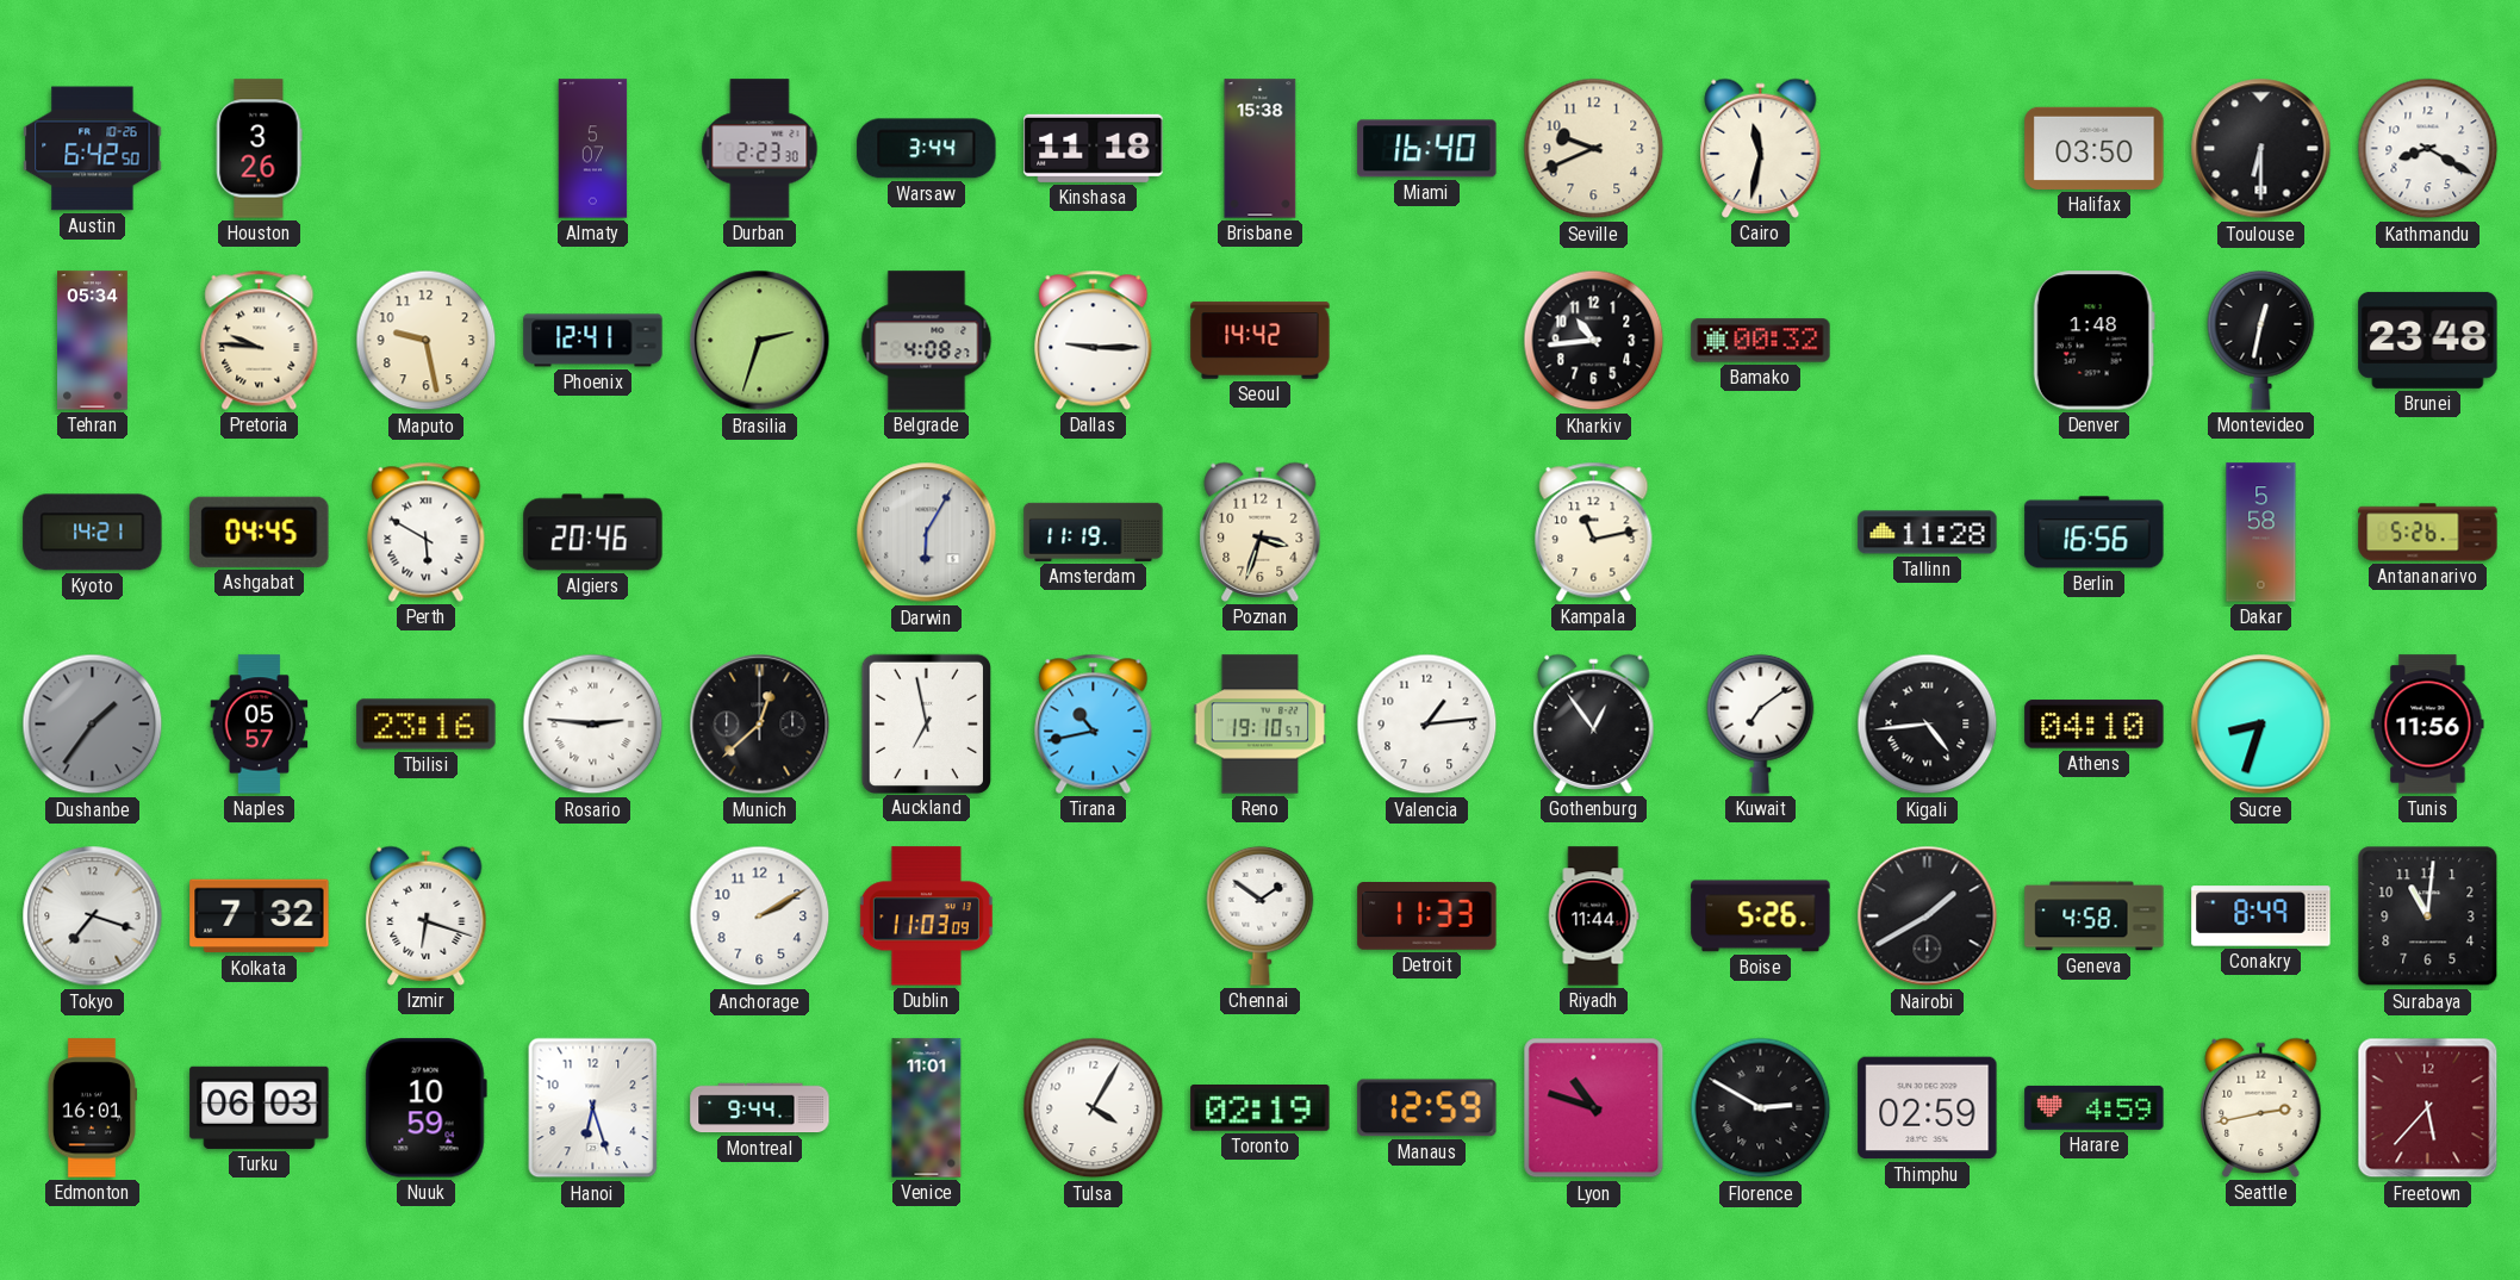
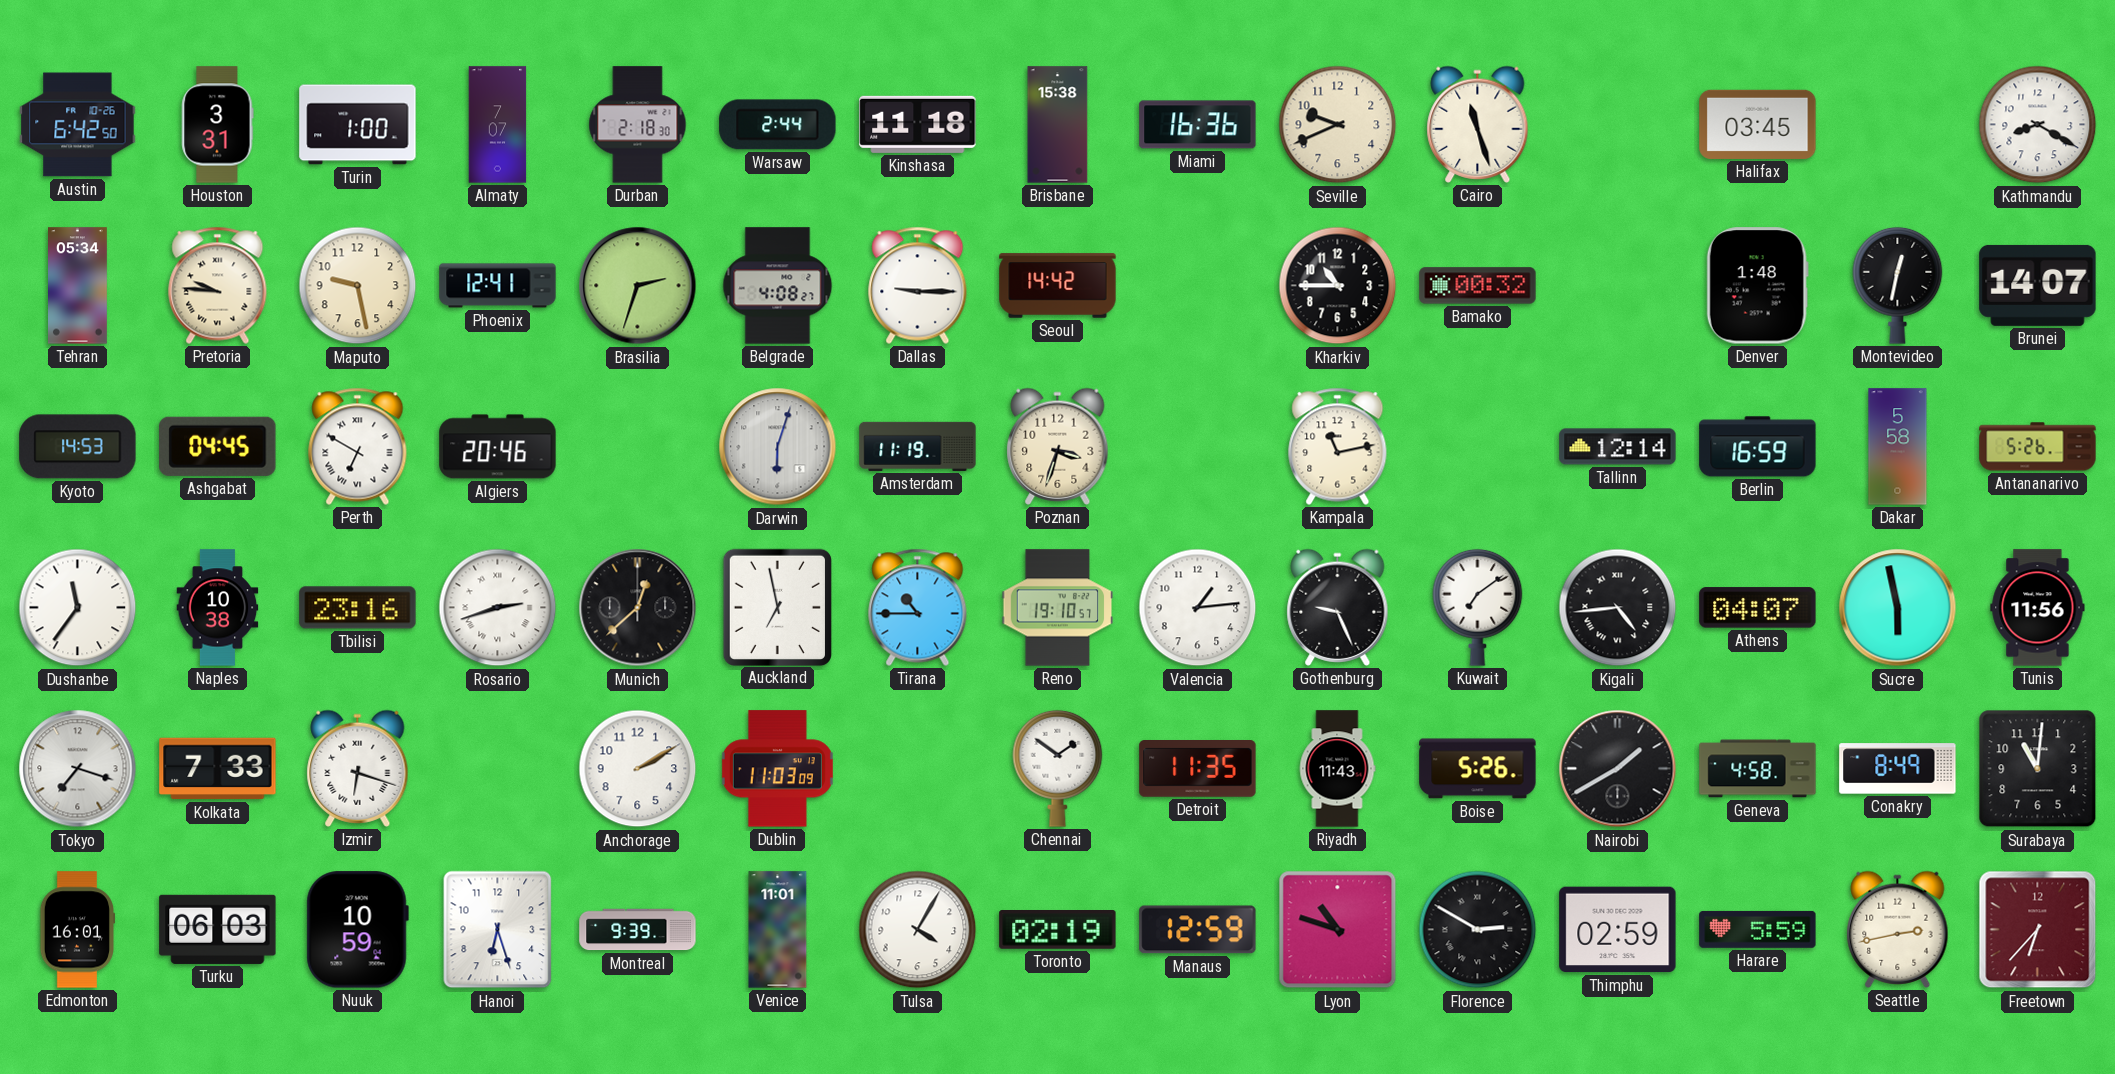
Houston: 3:26 -> 3:31 (218, 125)
Turin: none -> 1:00 (358, 125)
Almaty: 5:07 -> 7:07 (498, 125)
Durban: 2:23 -> 2:18 (638, 125)
Warsaw: 3:44 -> 2:44 (778, 125)
Miami: 16:40 -> 16:36 (1198, 125)
Cairo: 11:32 -> 11:27 (1478, 124)
Halifax: 03:50 -> 03:45 (1758, 124)
Toulouse: 6:30 -> none (2261, 149)
Kharkiv: 10:44 -> 10:45 (1338, 286)
Brunei: 23:48 -> 14:07 (2038, 285)
Kyoto: 14:21 -> 14:53 (78, 447)
Perth: 5:50 -> 6:50 (358, 446)
Darwin: 6:05 -> 6:03 (778, 447)
Tallinn: 11:28 -> 12:14 (1618, 447)
Berlin: 16:56 -> 16:59 (1758, 447)
Dushanbe: 1:36 -> 11:36 (78, 608)
Dushanbe dial: grey -> white (78, 608)
Naples: 05:57 -> 10:38 (218, 608)
Rosario: 2:46 -> 2:42 (498, 608)
Tirana: 10:43 -> 10:45 (918, 607)
Gothenburg: 12:54 -> 9:26 (1338, 607)
Athens: 04:10 -> 04:07 (1758, 608)
Sucre: 8:33 -> 5:58 (1898, 608)
Kolkata: 7:32 -> 7:33 (218, 769)
Detroit: 11:33 -> 11:35 (1198, 769)
Riyadh: 11:44 -> 11:43 (1337, 769)
Montreal: 9:44 -> 9:39 (638, 930)
Harare: 4:59 -> 5:59 (1758, 929)
Freetown: 5:37 -> 6:37 (2038, 930)
